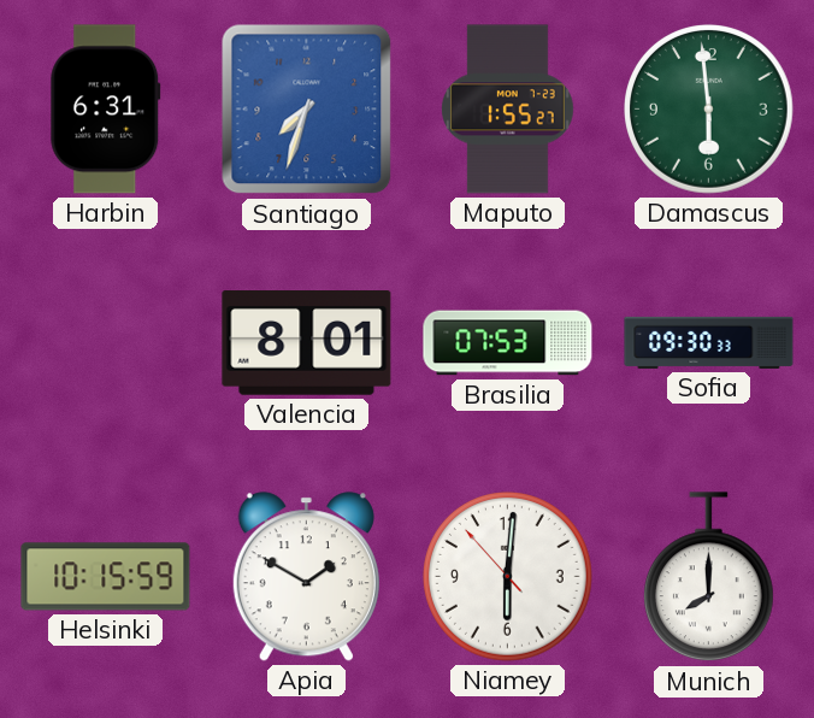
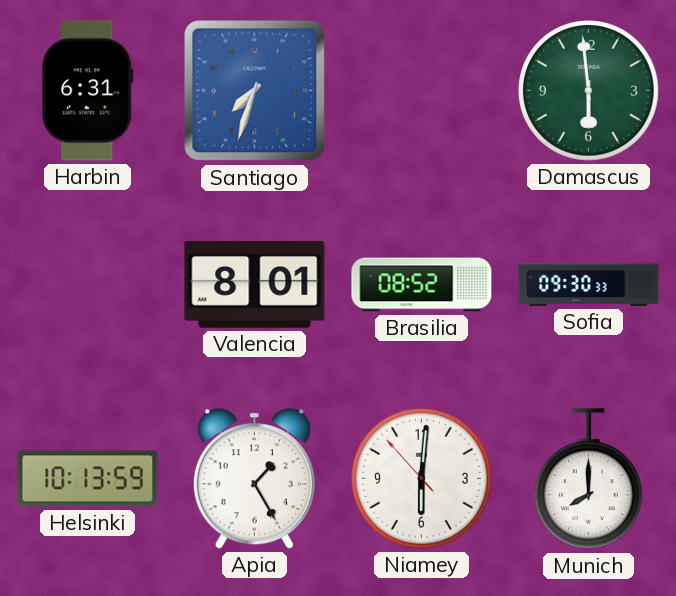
Maputo: 1:55 -> none (508, 110)
Brasilia: 07:53 -> 08:52 (422, 285)
Helsinki: 10:15 -> 10:13 (88, 479)
Apia: 1:50 -> 1:25 (254, 479)
